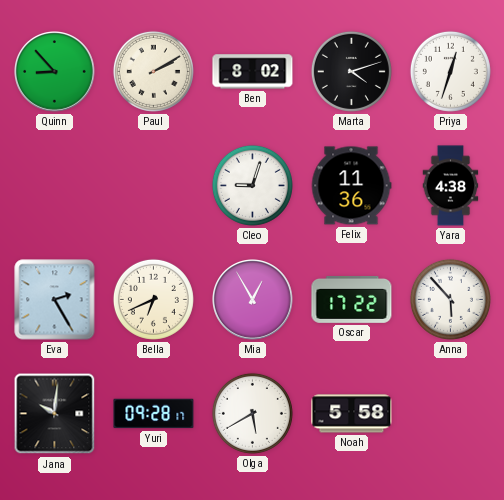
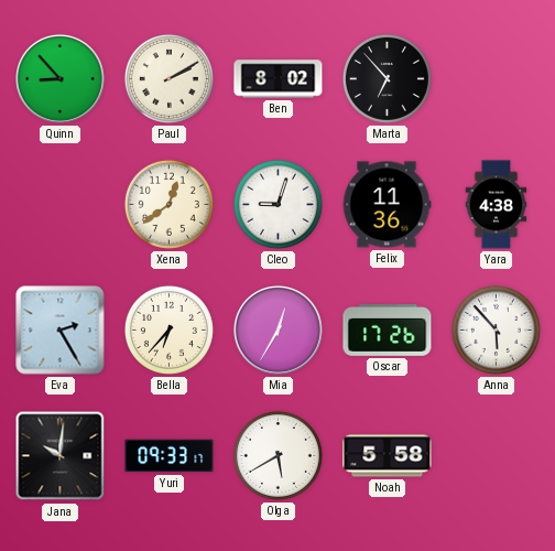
Marta: 4:12 -> 6:53 (387, 78)
Priya: 12:33 -> none (450, 71)
Xena: none -> 12:39 (168, 204)
Bella: 6:41 -> 6:37 (168, 329)
Mia: 12:55 -> 12:35 (279, 331)
Oscar: 17:22 -> 17:26 (388, 331)
Yuri: 09:28 -> 09:33 (170, 456)
